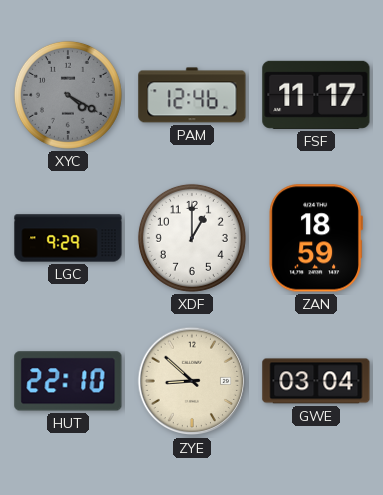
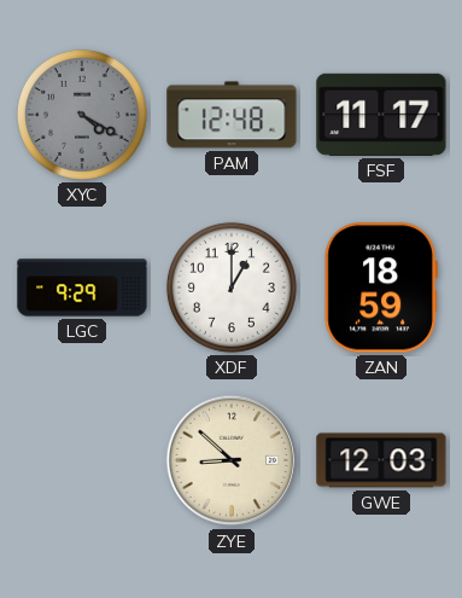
PAM: 12:46 -> 12:48 (232, 115)
HUT: 22:10 -> none (68, 381)
GWE: 03:04 -> 12:03 (381, 460)
